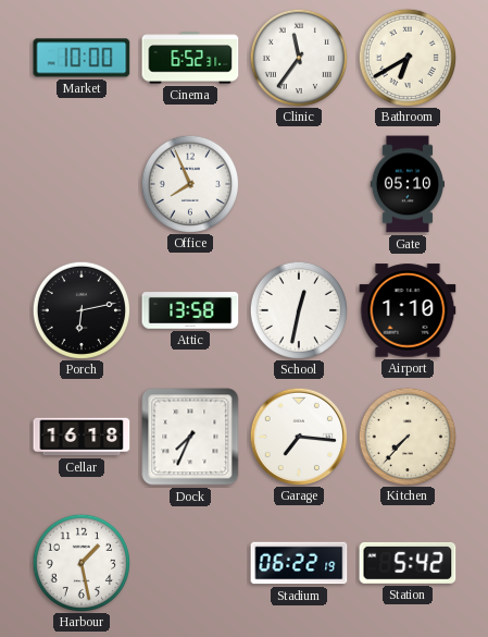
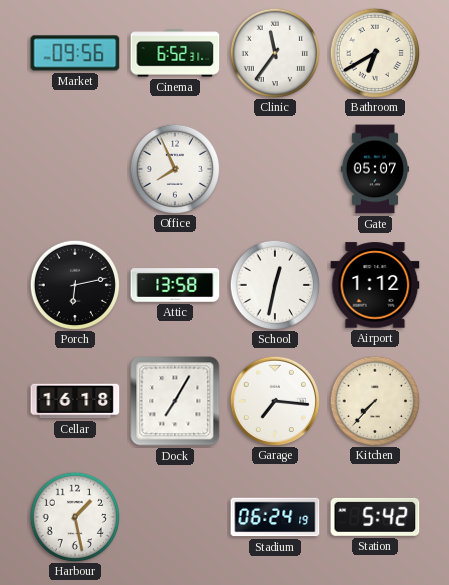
Market: 10:00 -> 09:56 (75, 53)
Gate: 05:10 -> 05:07 (374, 169)
Airport: 1:10 -> 1:12 (375, 285)
Dock: 7:34 -> 7:05 (175, 401)
Stadium: 06:22 -> 06:24 (275, 517)
